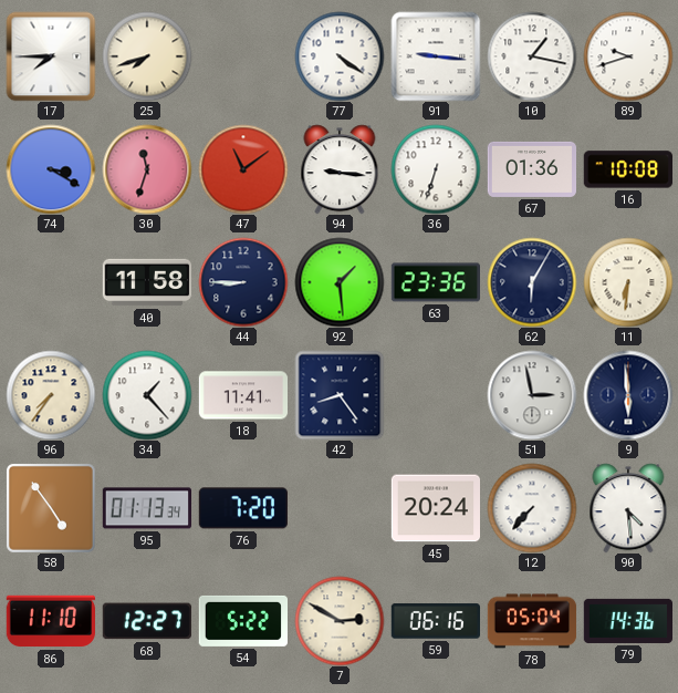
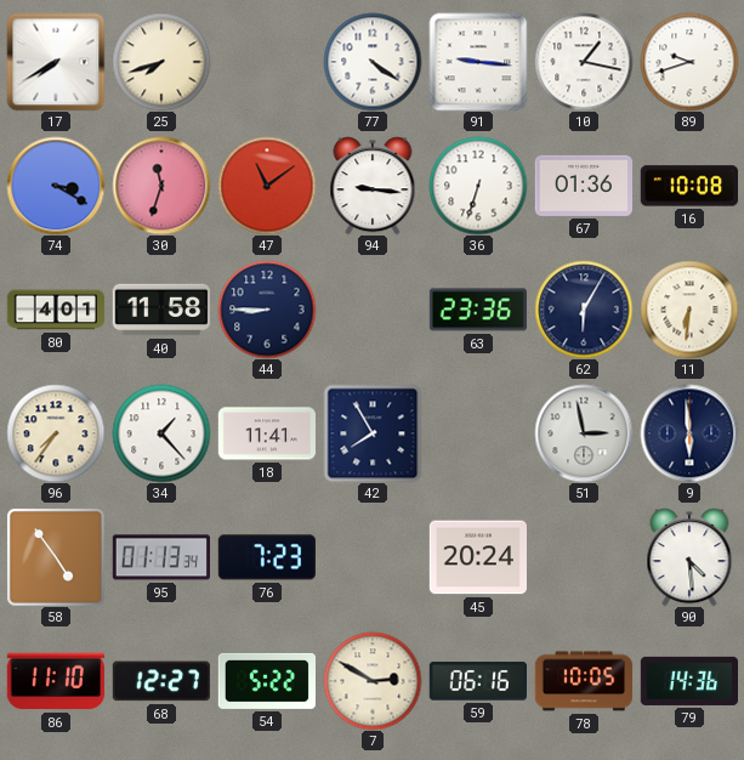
17: 7:45 -> 7:40 (56, 62)
80: none -> 4:01 (56, 310)
92: 1:29 -> none (340, 282)
42: 8:24 -> 7:55 (373, 433)
76: 7:20 -> 7:23 (266, 557)
12: 7:37 -> none (532, 508)
78: 05:04 -> 10:05 (584, 681)
